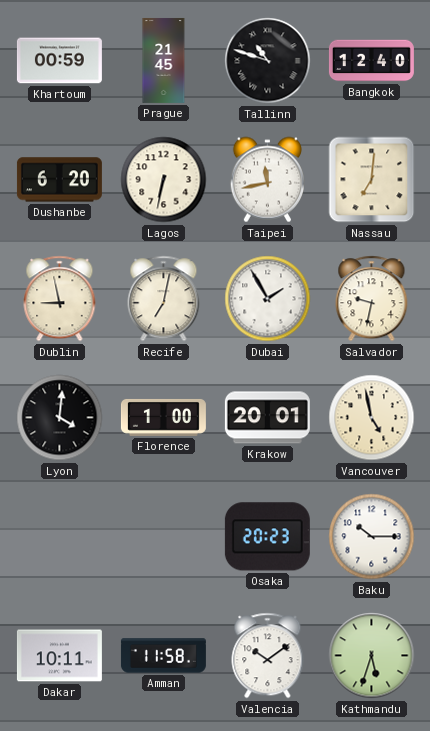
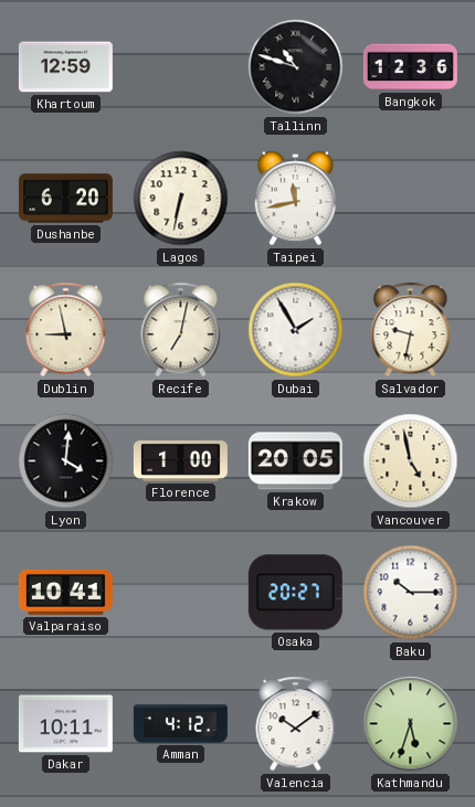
Khartoum: 00:59 -> 12:59 (65, 67)
Prague: 21:45 -> none (164, 60)
Bangkok: 12:40 -> 12:36 (410, 67)
Nassau: 7:01 -> none (372, 180)
Krakow: 20:01 -> 20:05 (295, 461)
Valparaiso: none -> 10:41 (65, 592)
Osaka: 20:23 -> 20:27 (295, 593)
Amman: 11:58 -> 4:12 (180, 724)
